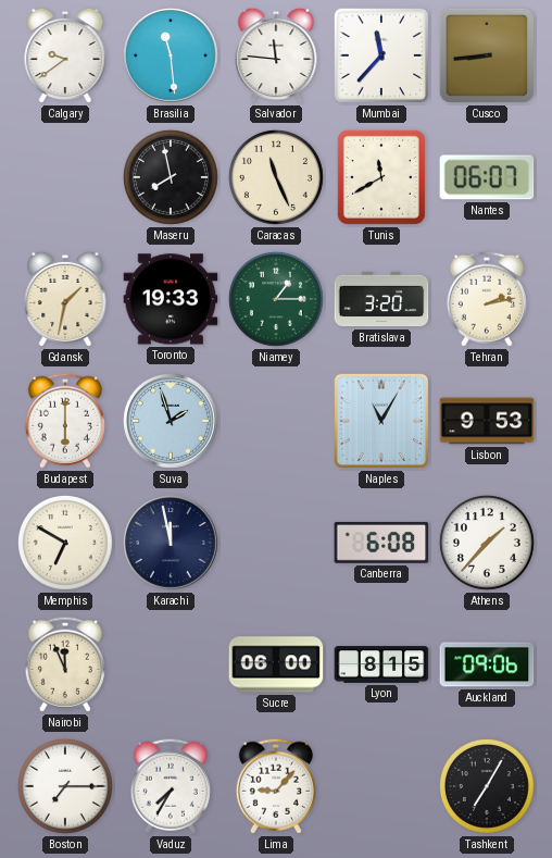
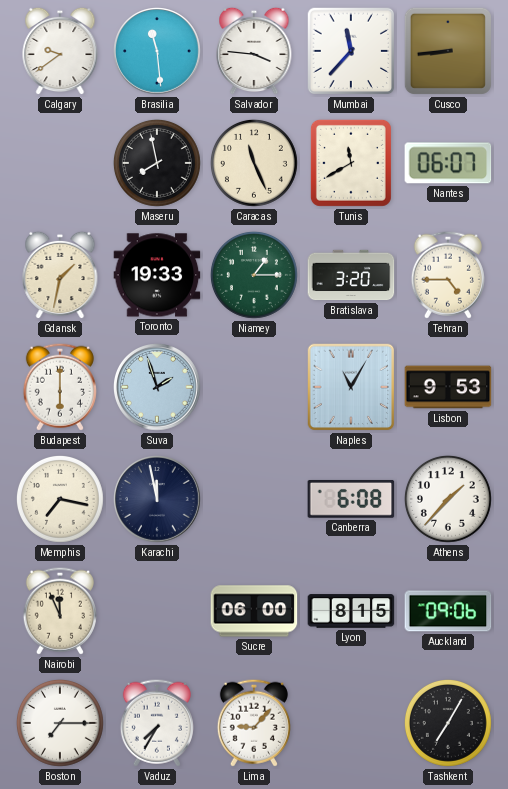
Salvador: 11:46 -> 3:46 (254, 51)
Tehran: 2:13 -> 4:45 (448, 275)
Memphis: 6:50 -> 7:17 (60, 499)
